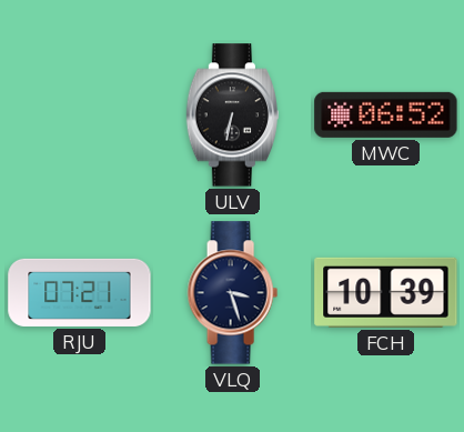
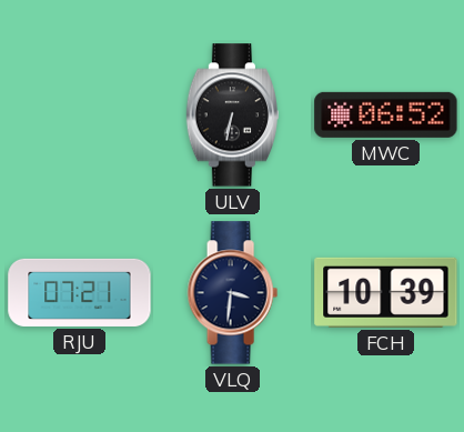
VLQ: 3:27 -> 3:31 (232, 293)
